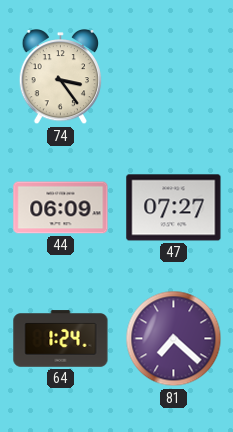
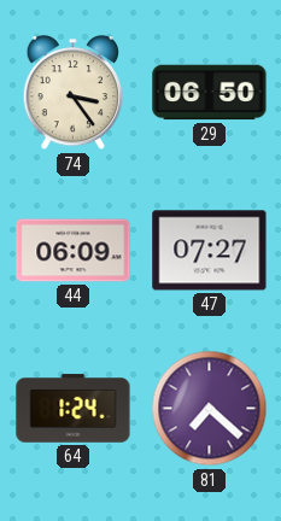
29: none -> 06:50 (210, 93)
